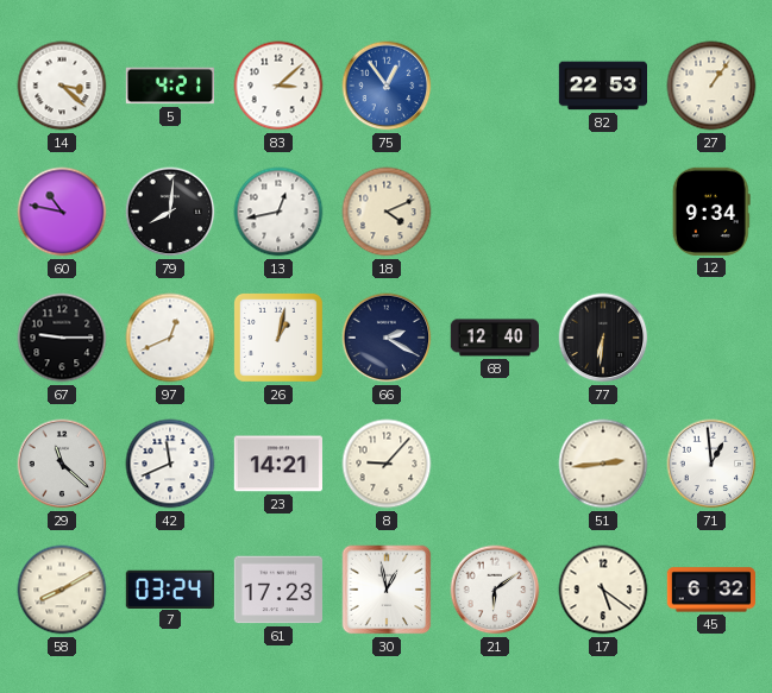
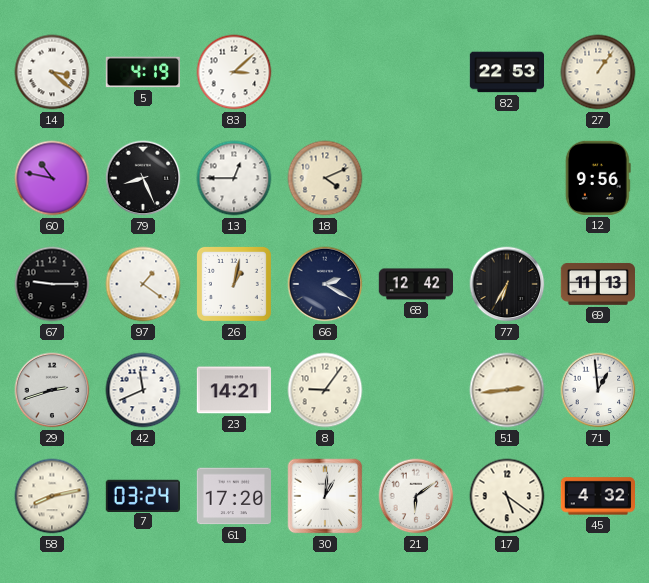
5: 4:21 -> 4:19 (142, 72)
75: 12:54 -> none (387, 86)
79: 8:01 -> 8:26 (143, 178)
13: 12:43 -> 12:45 (234, 178)
12: 9:34 -> 9:56 (598, 178)
97: 12:41 -> 1:21 (143, 284)
68: 12:40 -> 12:42 (415, 284)
77: 6:31 -> 6:35 (507, 284)
69: none -> 11:13 (597, 284)
29: 11:22 -> 2:42 (52, 390)
8: 9:07 -> 9:06 (325, 390)
58: 8:10 -> 8:13 (52, 496)
61: 17:23 -> 17:20 (233, 496)
30: 12:58 -> 1:01 (325, 496)
45: 6:32 -> 4:32 (597, 496)
